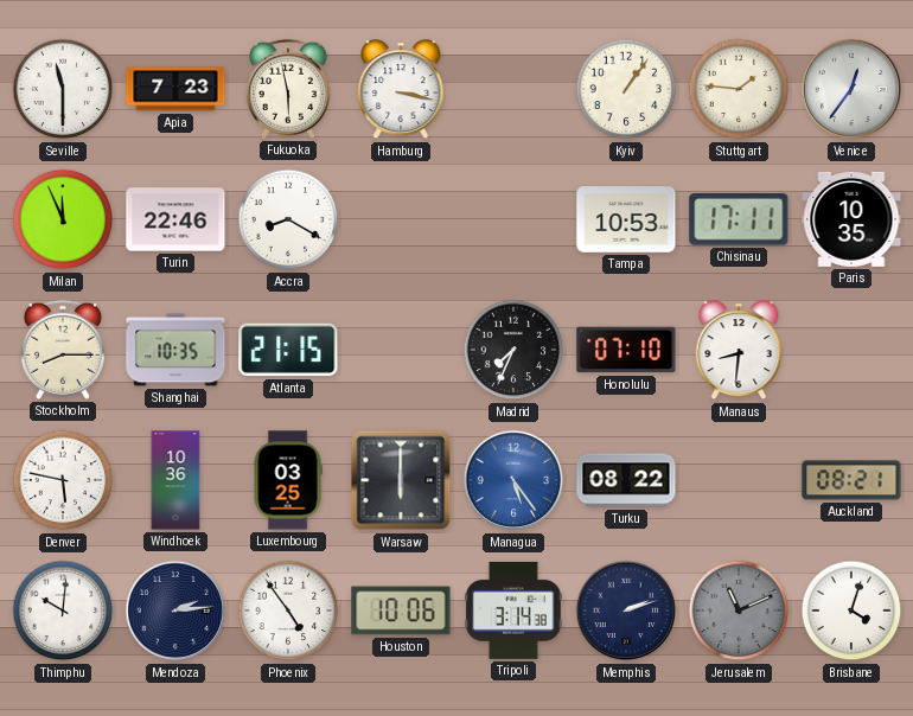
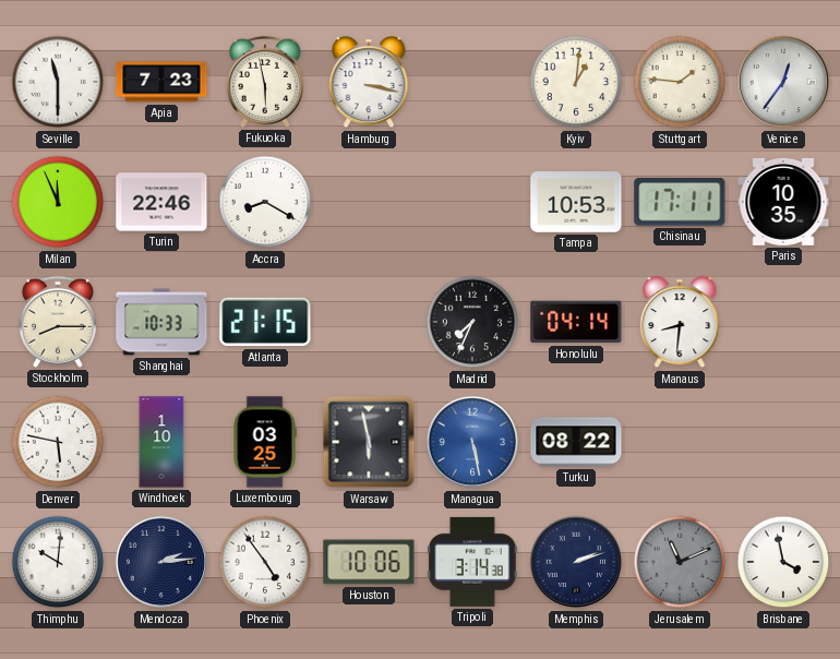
Kyiv: 1:06 -> 1:01 (576, 82)
Shanghai: 10:35 -> 10:33 (161, 322)
Honolulu: 07:10 -> 04:14 (576, 322)
Windhoek: 10:36 -> 1:10 (161, 442)
Warsaw: 6:00 -> 5:58 (369, 442)
Managua: 5:24 -> 5:28 (472, 442)
Auckland: 08:21 -> none (851, 480)
Brisbane: 4:03 -> 3:58 (783, 562)
